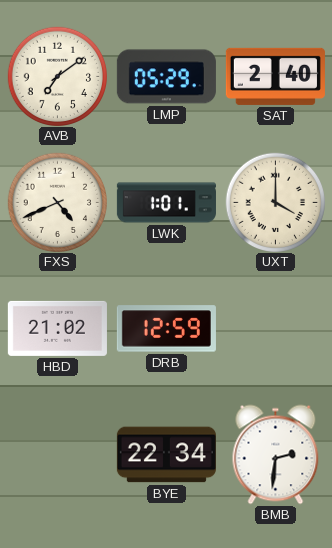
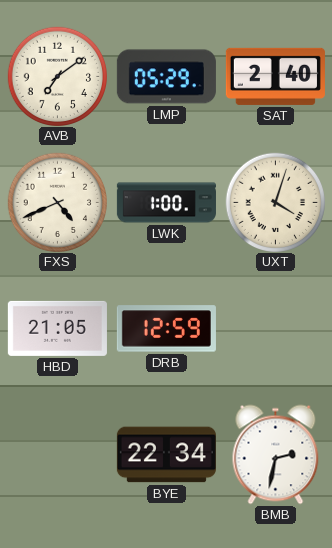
LWK: 1:01 -> 1:00 (166, 203)
UXT: 4:00 -> 4:03 (275, 202)
HBD: 21:02 -> 21:05 (57, 328)
BMB: 2:31 -> 2:32 (276, 455)
